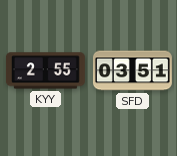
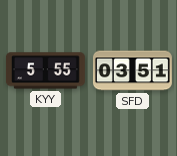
KYY: 2:55 -> 5:55 (45, 71)
